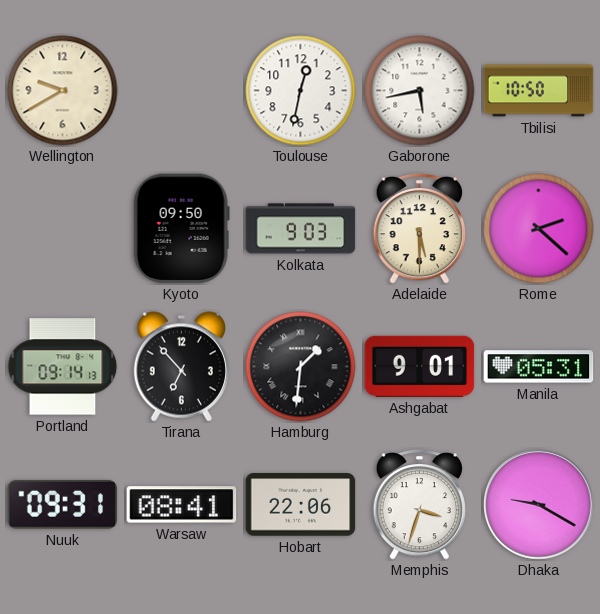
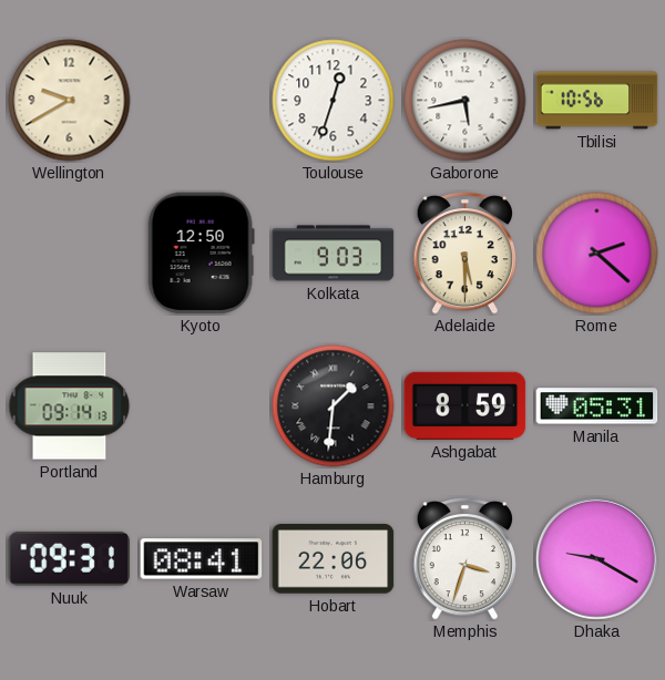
Toulouse: 12:32 -> 12:33 (334, 101)
Tbilisi: 10:50 -> 10:56 (597, 101)
Kyoto: 09:50 -> 12:50 (201, 254)
Tirana: 6:53 -> none (181, 367)
Ashgabat: 9:01 -> 8:59 (465, 405)
